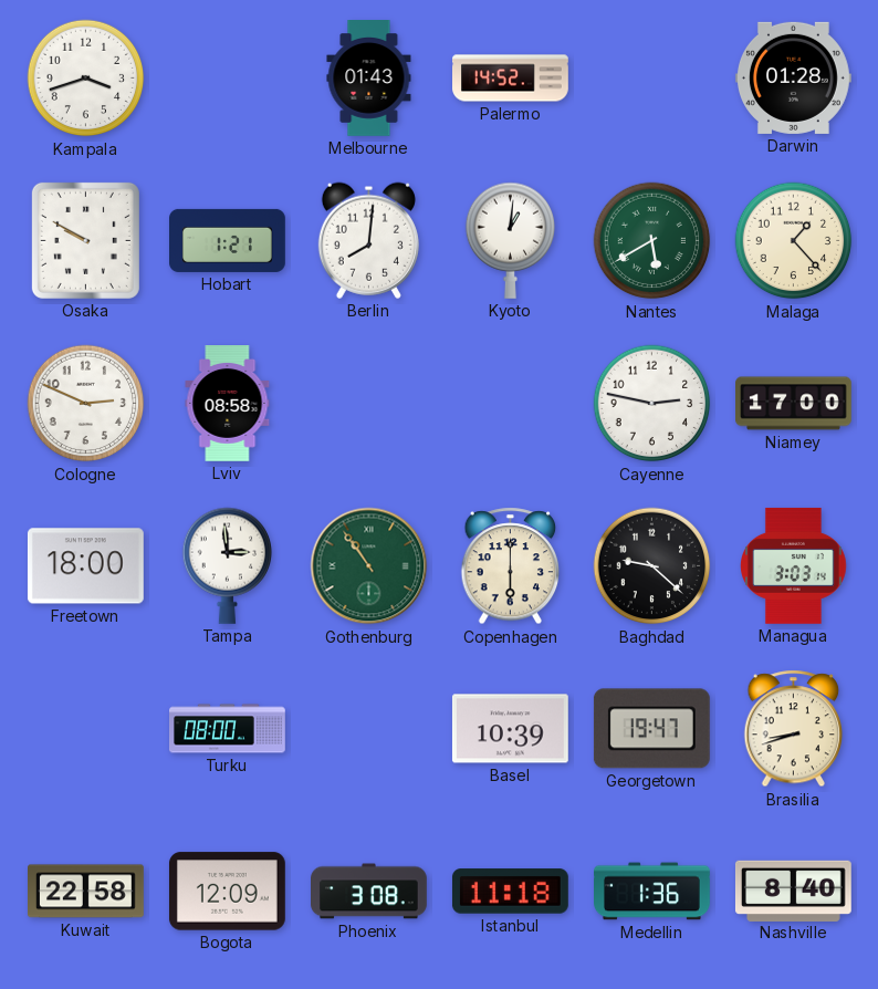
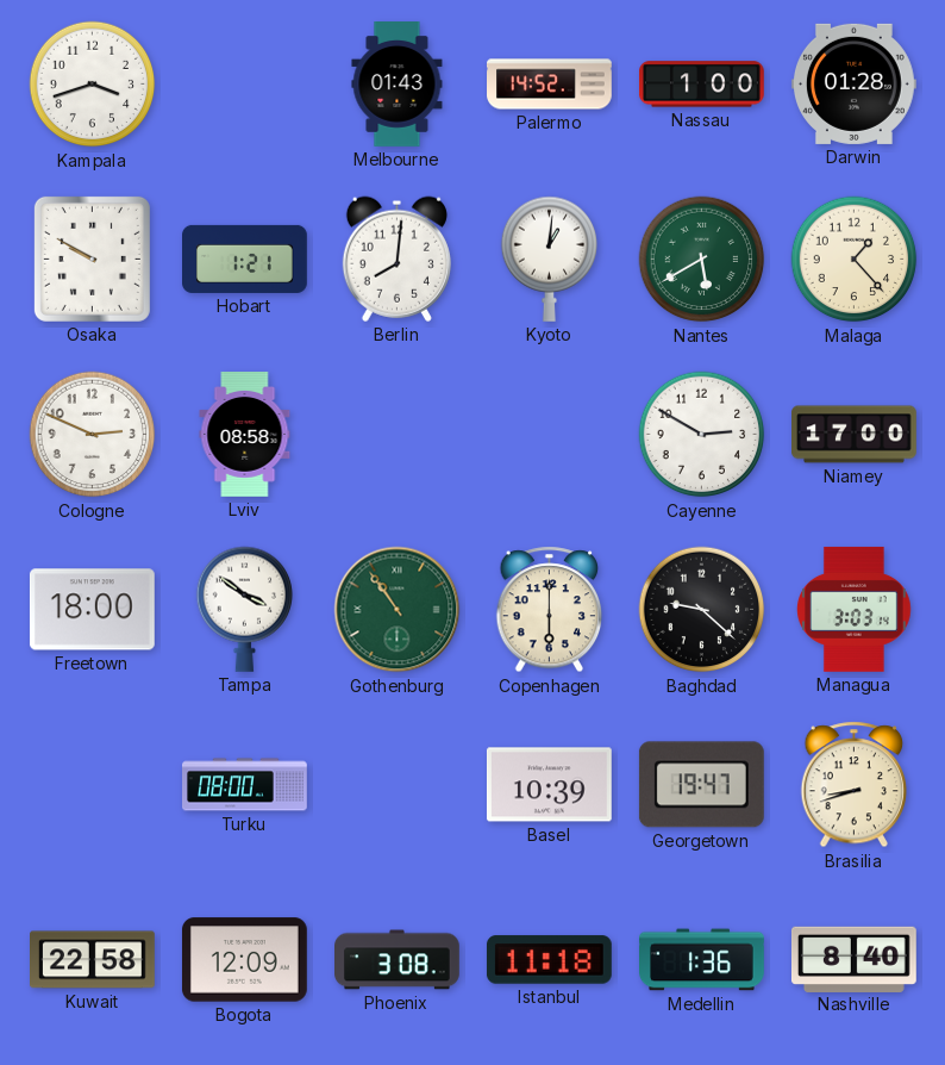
Nassau: none -> 1:00 (702, 85)
Cayenne: 2:47 -> 2:50 (702, 435)
Tampa: 2:59 -> 3:51 (245, 609)
